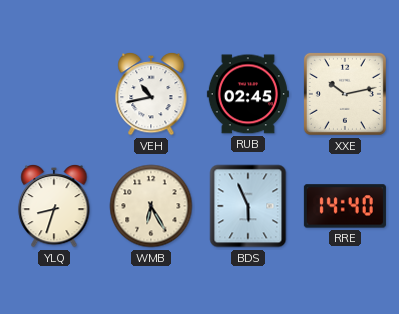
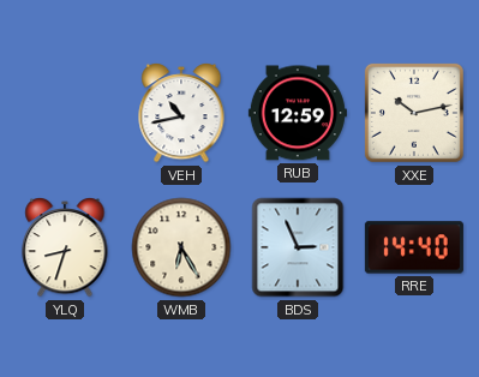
RUB: 02:45 -> 12:59 (298, 113)
BDS: 5:56 -> 2:56 (298, 247)
